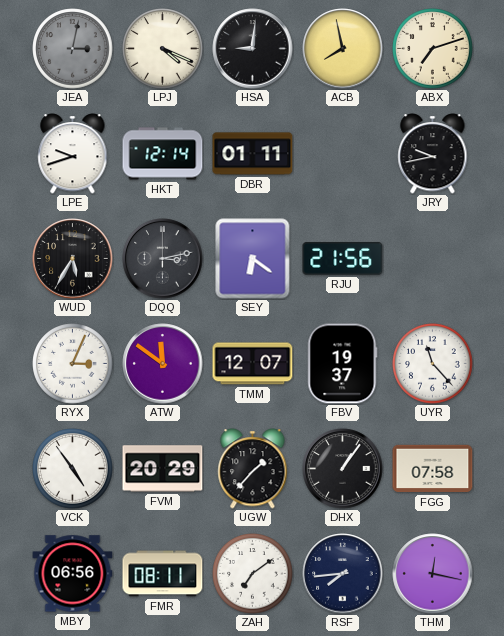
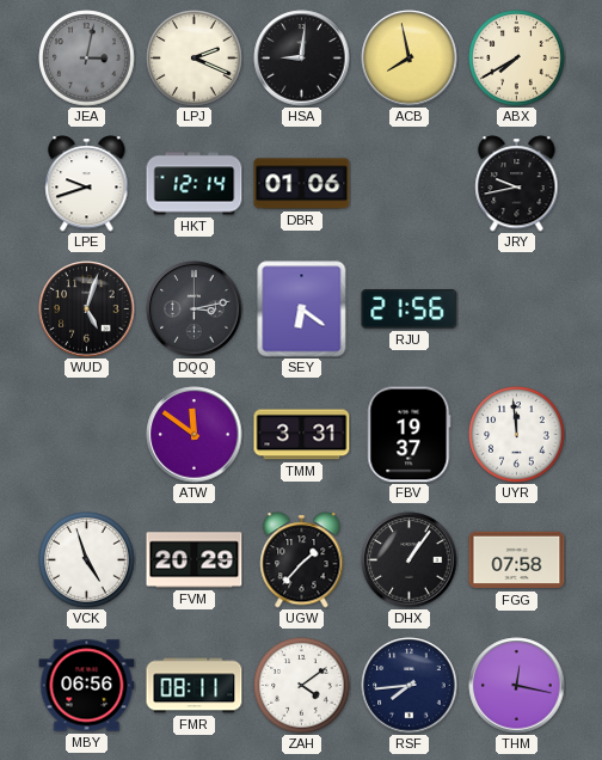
LPJ: 4:19 -> 2:19 (195, 59)
ABX: 7:12 -> 7:40 (517, 59)
DBR: 01:11 -> 01:06 (302, 184)
WUD: 5:35 -> 5:03 (87, 309)
RYX: 3:04 -> none (73, 364)
TMM: 12:07 -> 3:31 (302, 435)
UYR: 11:23 -> 11:59 (517, 435)
VCK: 4:54 -> 4:57 (87, 560)
ZAH: 7:09 -> 4:09 (302, 686)
